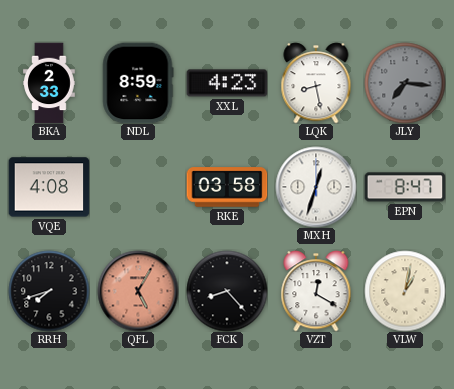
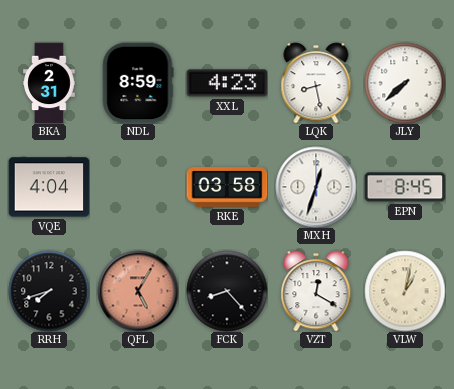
BKA: 2:33 -> 2:31 (49, 83)
JLY: 7:16 -> 7:38 (405, 83)
JLY dial: grey -> white (405, 83)
VQE: 4:08 -> 4:04 (49, 187)
EPN: 8:47 -> 8:45 (405, 187)
